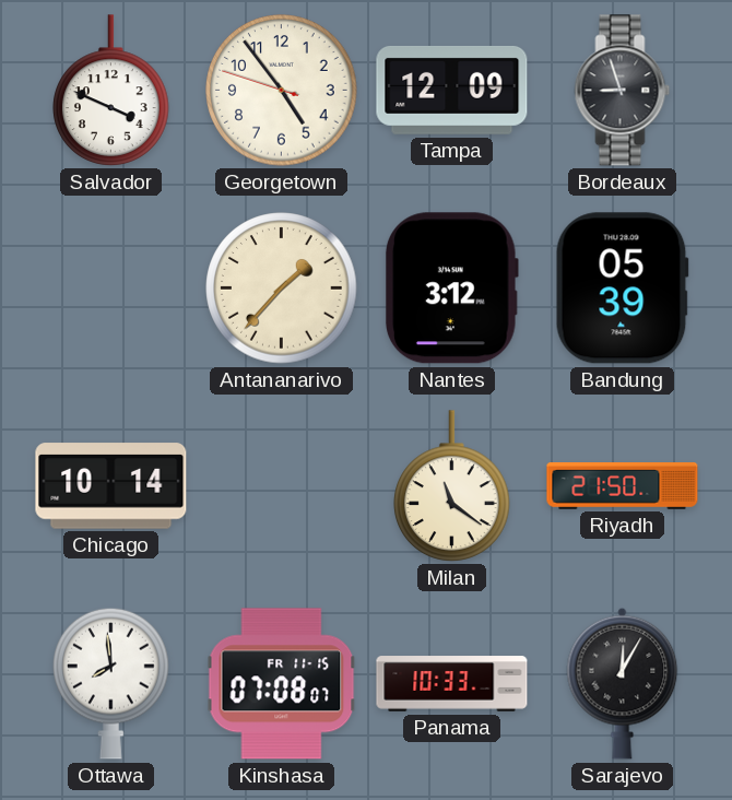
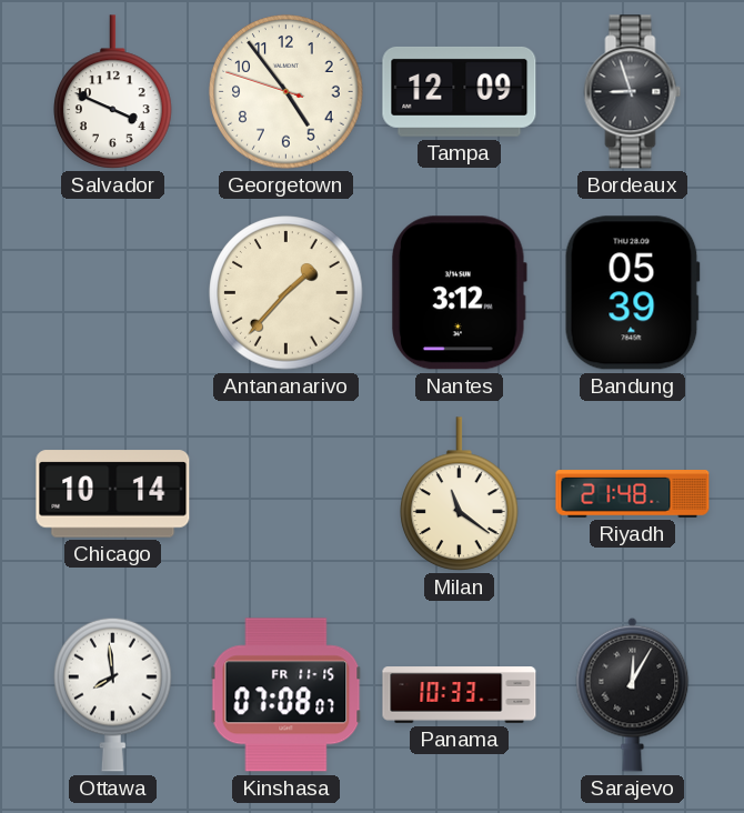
Riyadh: 21:50 -> 21:48 (633, 494)
